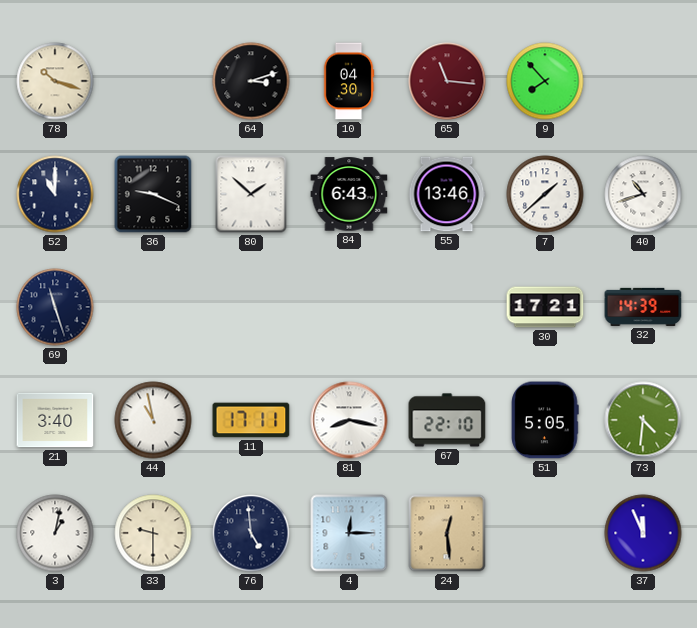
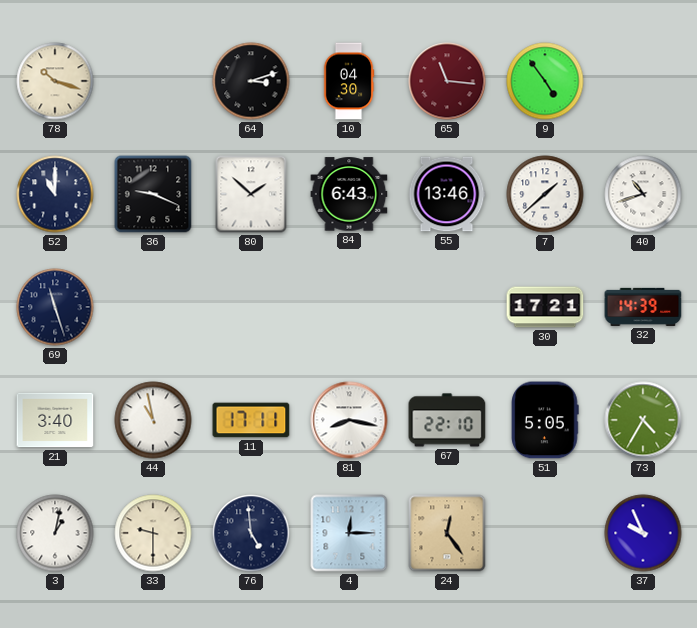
9: 7:53 -> 4:54 (545, 81)
73: 4:31 -> 4:35 (643, 420)
24: 12:29 -> 12:24 (447, 533)
37: 11:56 -> 9:56 (643, 533)
